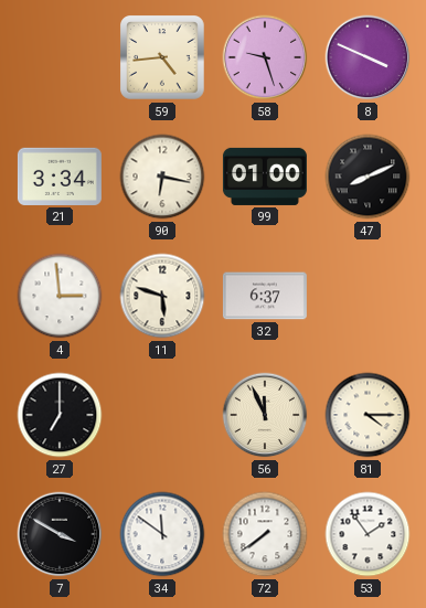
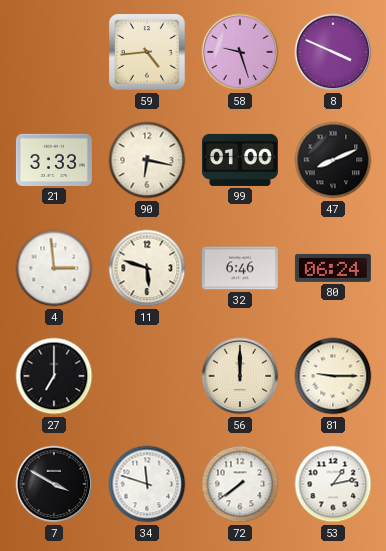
21: 3:34 -> 3:33 (54, 160)
32: 6:37 -> 6:46 (240, 268)
80: none -> 06:24 (333, 268)
56: 11:56 -> 12:00 (240, 376)
81: 4:15 -> 9:15 (333, 376)
34: 11:51 -> 11:48 (147, 484)
53: 1:54 -> 1:13 (333, 484)
